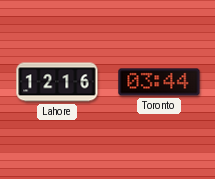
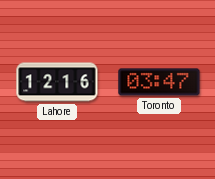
Toronto: 03:44 -> 03:47 (159, 82)
